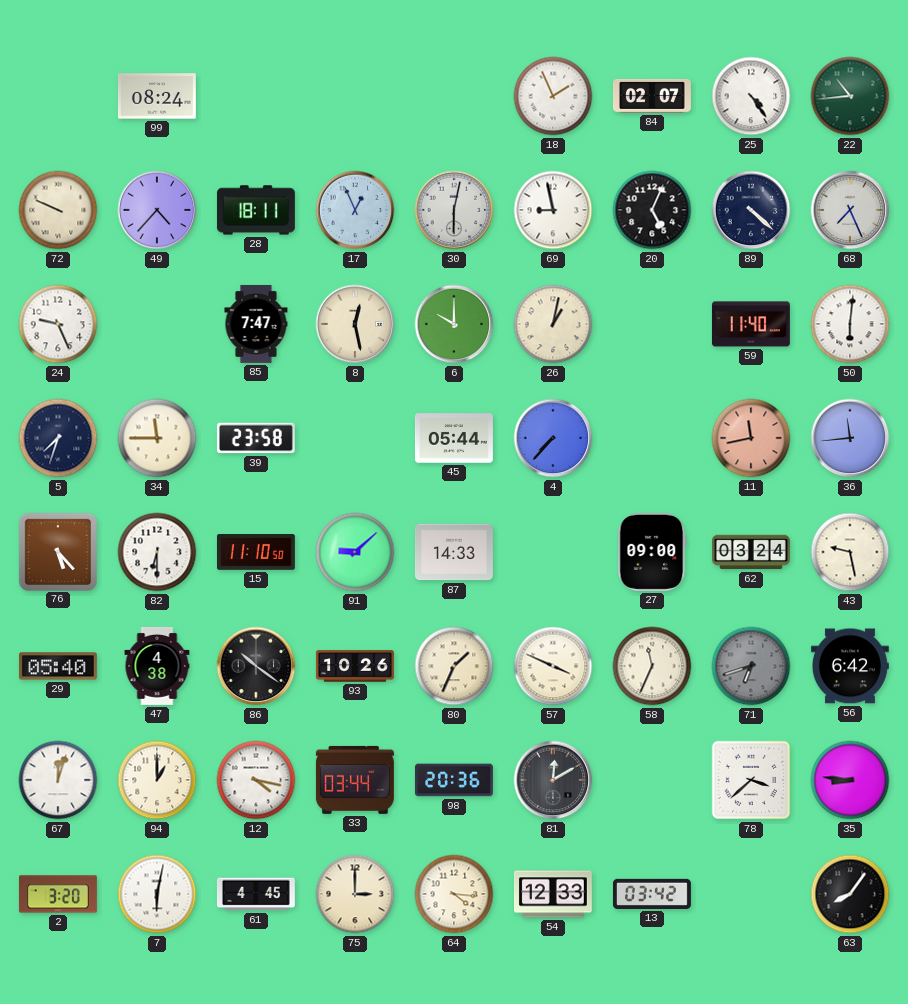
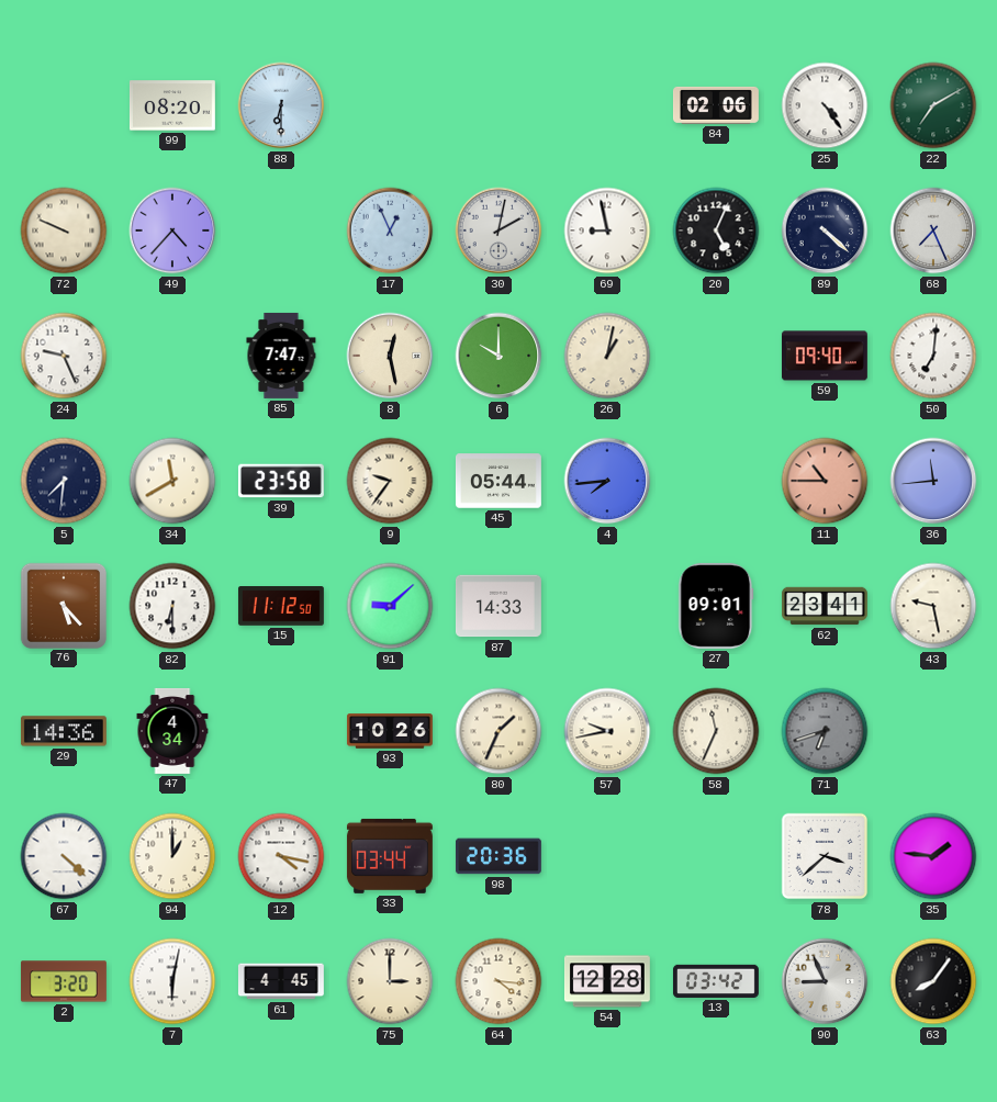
99: 08:24 -> 08:20 (172, 105)
88: none -> 6:30 (281, 105)
18: 1:56 -> none (553, 96)
84: 02:07 -> 02:06 (716, 105)
22: 10:44 -> 7:10 (933, 105)
28: 18:11 -> none (256, 210)
30: 6:02 -> 2:02 (498, 230)
59: 11:40 -> 09:40 (825, 356)
50: 6:01 -> 7:01 (933, 356)
5: 7:33 -> 7:31 (64, 481)
34: 11:45 -> 11:40 (172, 481)
9: none -> 9:36 (390, 481)
4: 7:37 -> 7:44 (607, 481)
11: 11:43 -> 10:45 (825, 481)
15: 11:10 -> 11:12 (281, 606)
27: 09:00 -> 09:01 (716, 606)
62: 03:24 -> 23:41 (825, 606)
29: 05:40 -> 14:36 (64, 731)
47: 4:38 -> 4:34 (172, 731)
86: 10:21 -> none (256, 666)
57: 3:49 -> 9:43 (607, 731)
56: 6:42 -> none (850, 666)
67: 12:03 -> 4:22 (64, 856)
81: 12:10 -> none (553, 780)
35: 8:46 -> 1:46 (933, 856)
54: 12:33 -> 12:28 (607, 981)
90: none -> 8:56 (825, 981)
